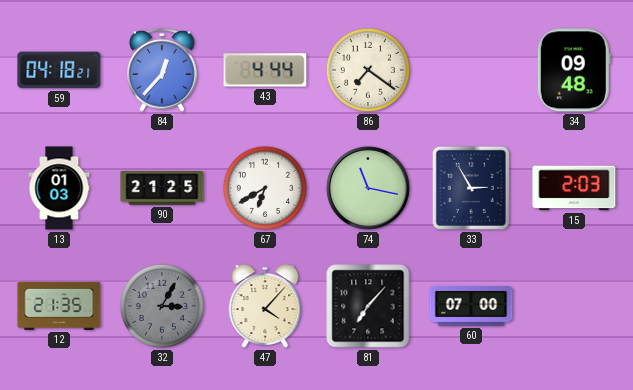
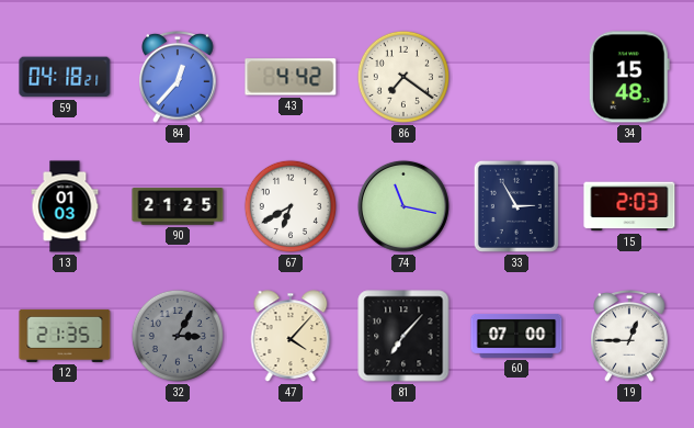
43: 4:44 -> 4:42 (291, 77)
34: 09:48 -> 15:48 (629, 77)
19: none -> 12:45 (629, 336)
